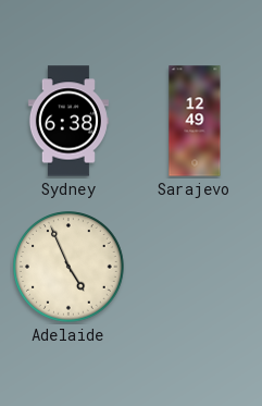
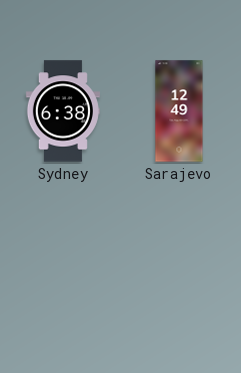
Adelaide: 4:56 -> none (68, 267)
